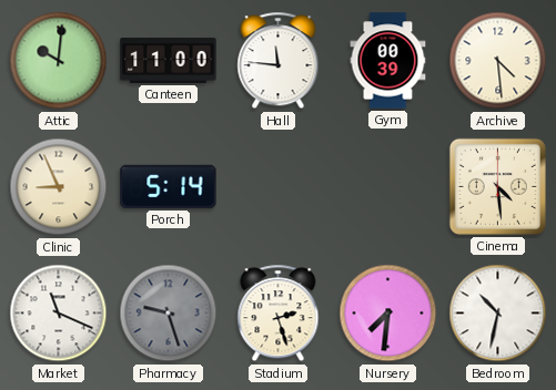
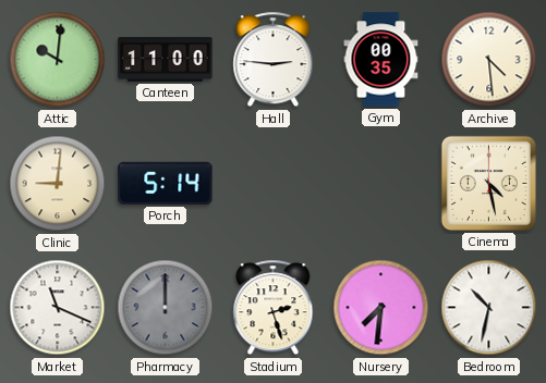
Hall: 11:46 -> 2:46 (274, 60)
Gym: 00:39 -> 00:35 (381, 60)
Clinic: 8:56 -> 9:01 (58, 184)
Cinema: 4:29 -> 4:28 (488, 183)
Pharmacy: 9:27 -> 12:00 (166, 308)
